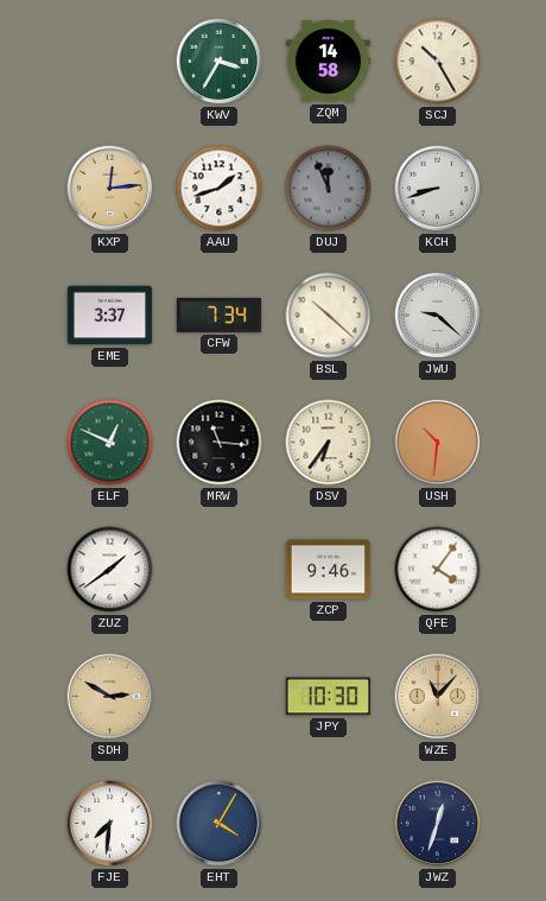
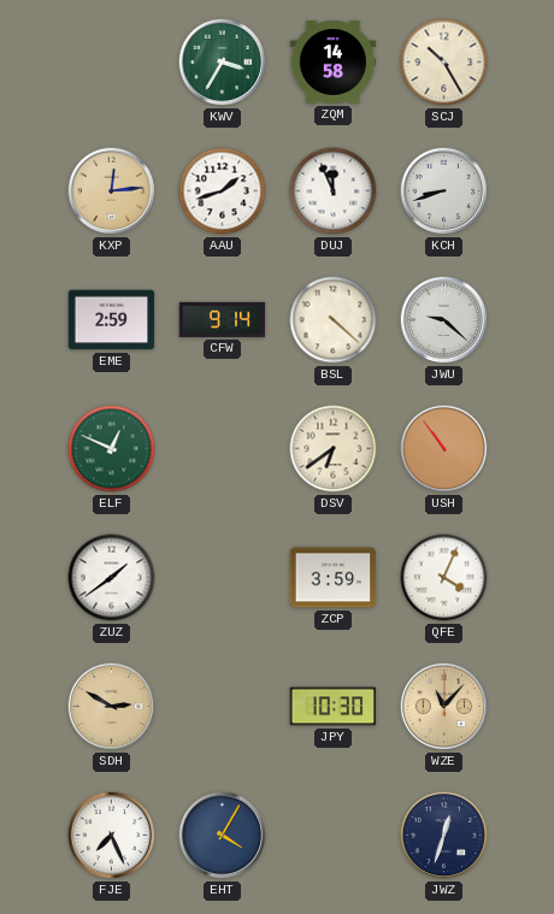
DUJ dial: grey -> white (334, 191)
EME: 3:37 -> 2:59 (112, 320)
CFW: 7:34 -> 9:14 (223, 319)
BSL: 10:22 -> 4:22 (334, 320)
MRW: 11:16 -> none (220, 443)
DSV: 6:36 -> 6:39 (334, 449)
USH: 10:31 -> 10:54 (444, 449)
ZCP: 9:46 -> 3:59 (334, 578)
QFE: 4:06 -> 4:04 (444, 578)
FJE: 7:31 -> 7:26 (112, 836)
